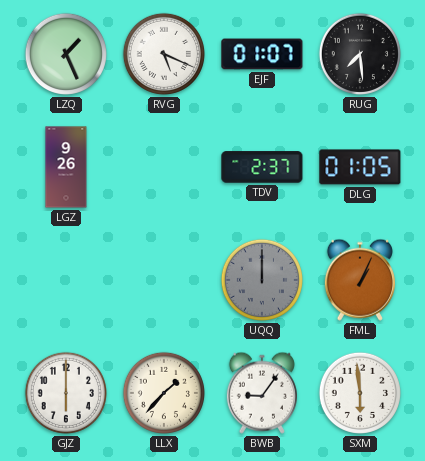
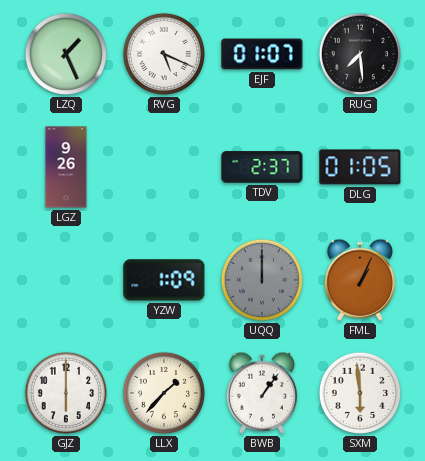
YZW: none -> 1:09 (164, 280)
BWB: 9:06 -> 1:06 (262, 393)
